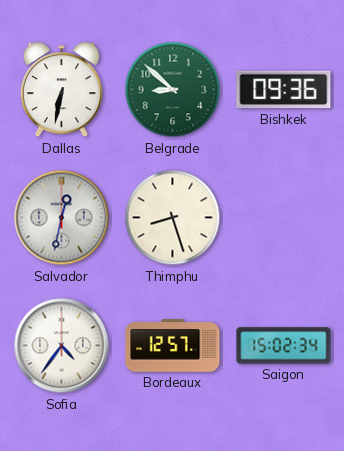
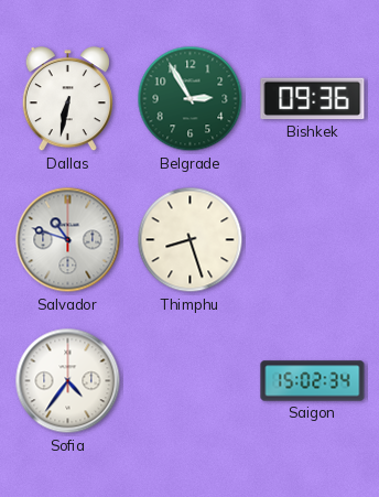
Belgrade: 8:52 -> 2:55 (191, 99)
Salvador: 12:32 -> 10:48 (68, 240)
Bordeaux: 12:57 -> none (173, 346)
